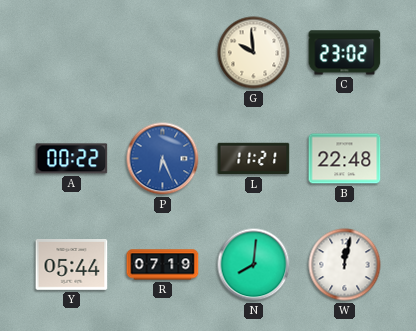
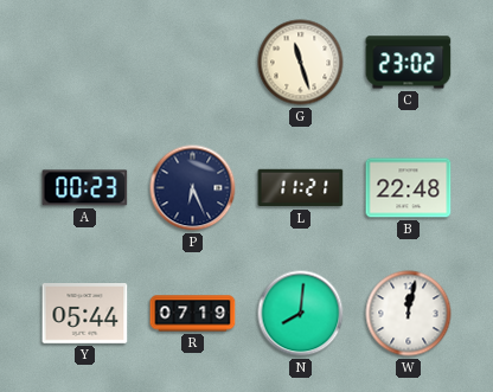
G: 9:59 -> 11:27 (301, 63)
A: 00:22 -> 00:23 (85, 188)
P dial: blue -> navy (193, 188)
